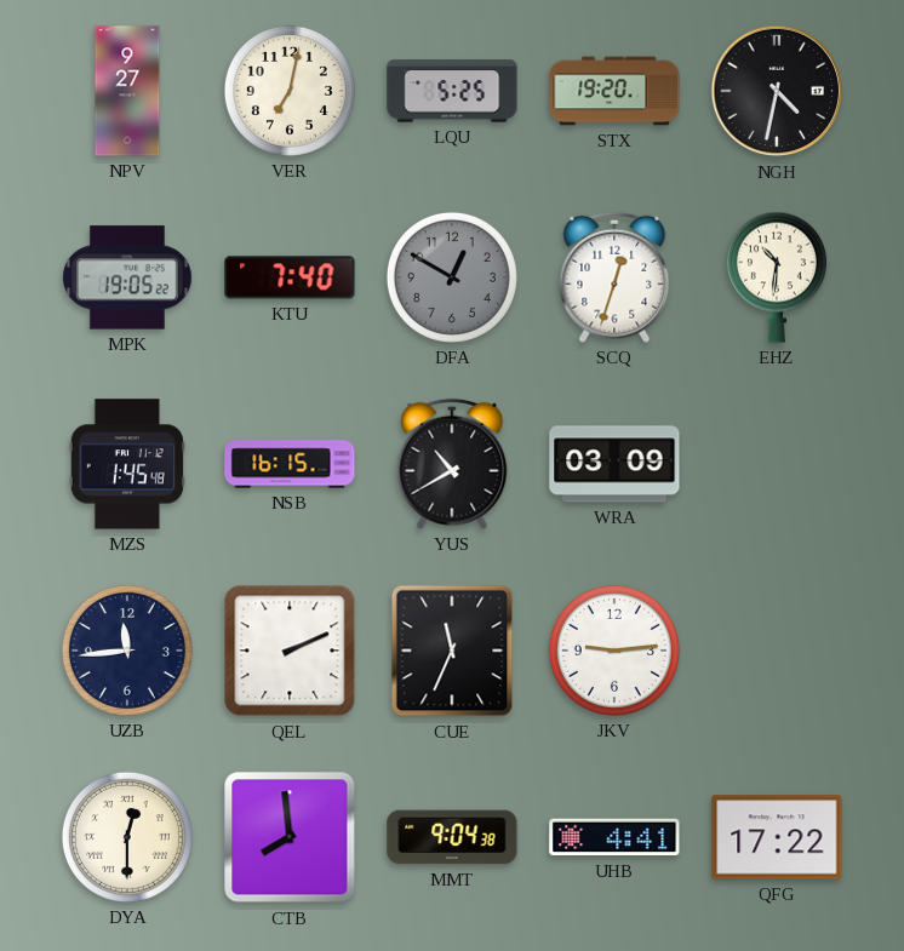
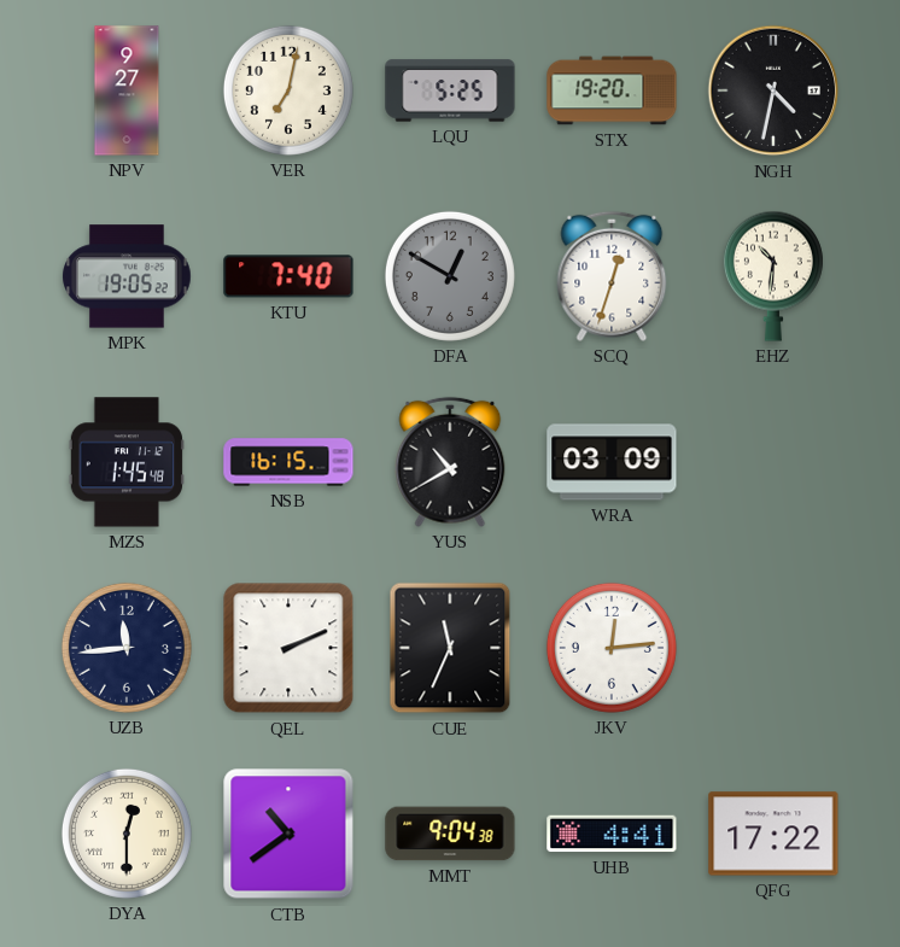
JKV: 9:14 -> 12:14 (612, 648)
CTB: 7:59 -> 10:39 (288, 834)
